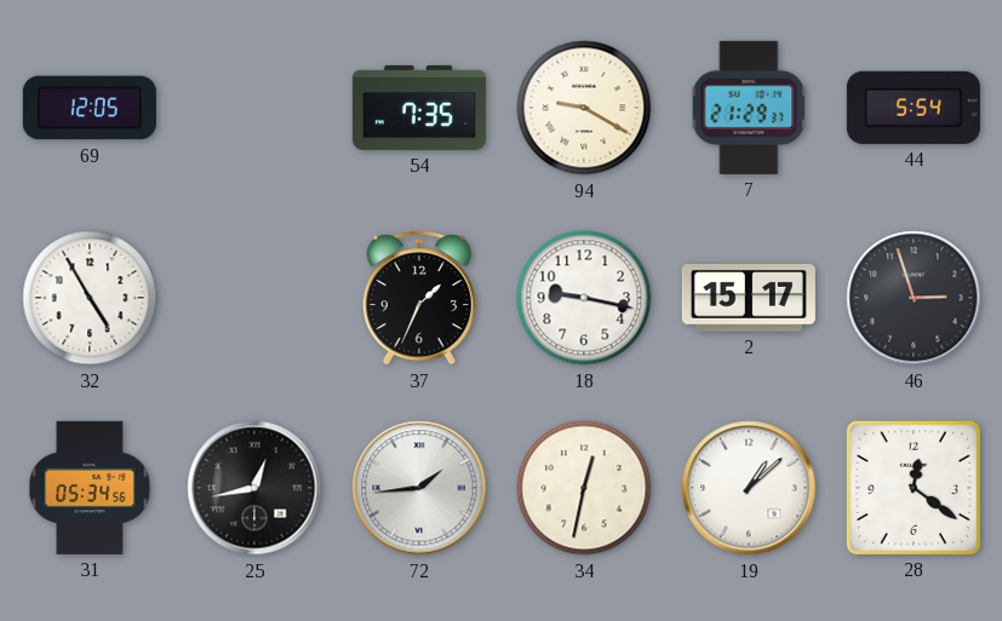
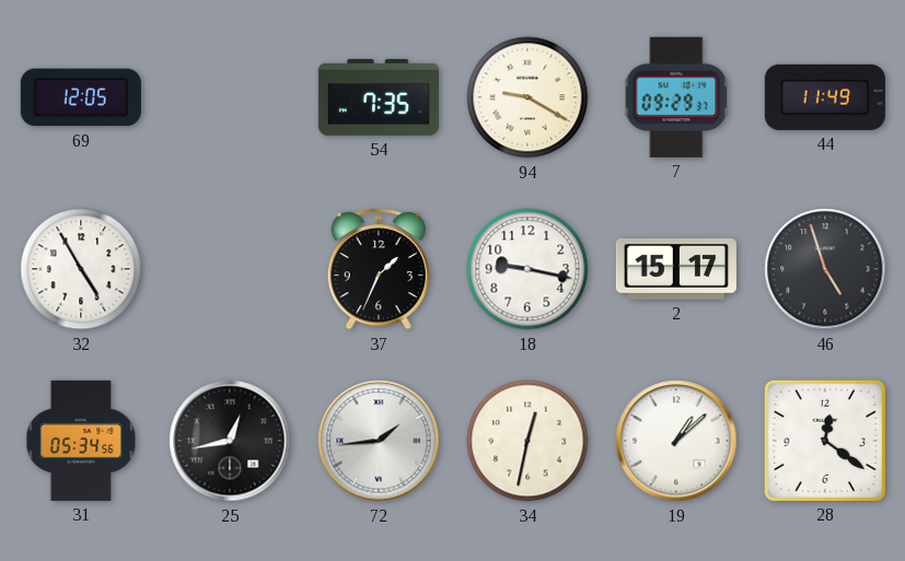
7: 21:29 -> 09:29 (676, 97)
44: 5:54 -> 11:49 (825, 97)
46: 2:57 -> 4:57 (825, 269)
